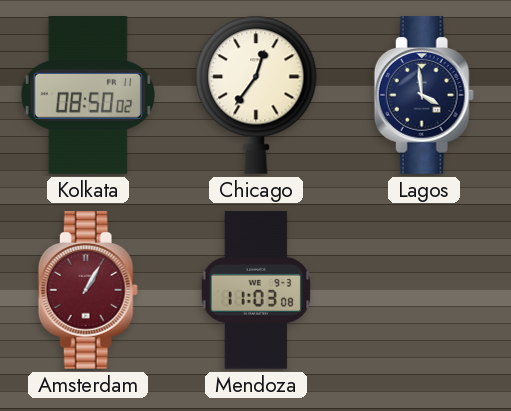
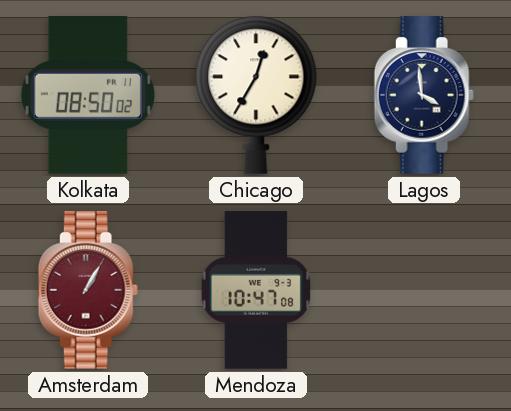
Chicago: 12:36 -> 12:35 (256, 95)
Mendoza: 11:03 -> 10:47 (256, 290)
